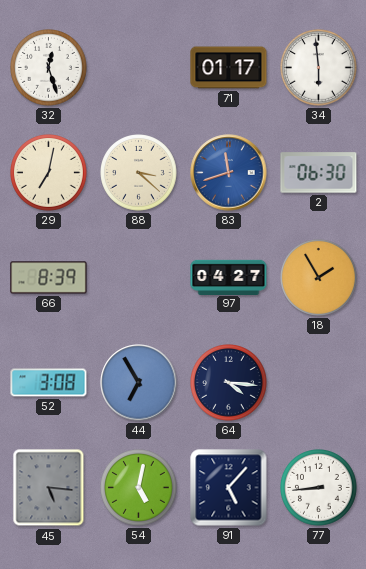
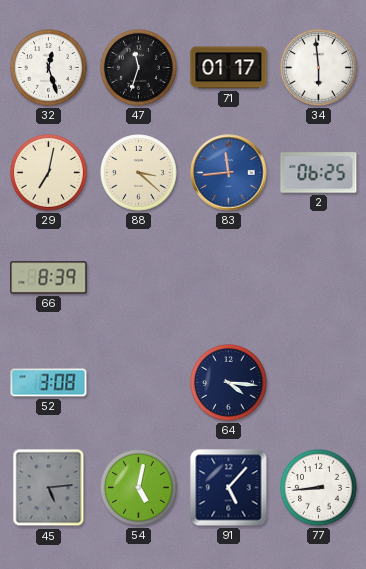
47: none -> 11:33 (139, 68)
83: 11:42 -> 11:44 (229, 173)
2: 06:30 -> 06:25 (319, 173)
97: 04:27 -> none (229, 277)
18: 1:55 -> none (319, 278)
44: 6:55 -> none (139, 383)
45: 5:16 -> 5:14 (49, 488)
